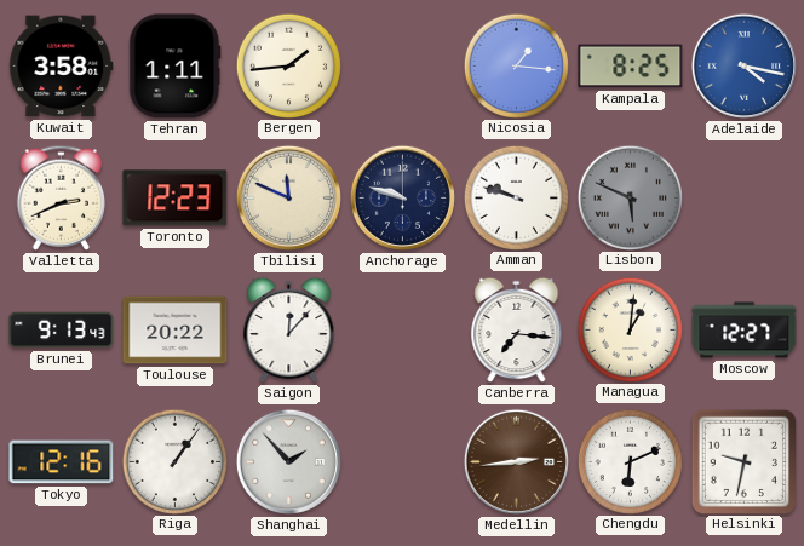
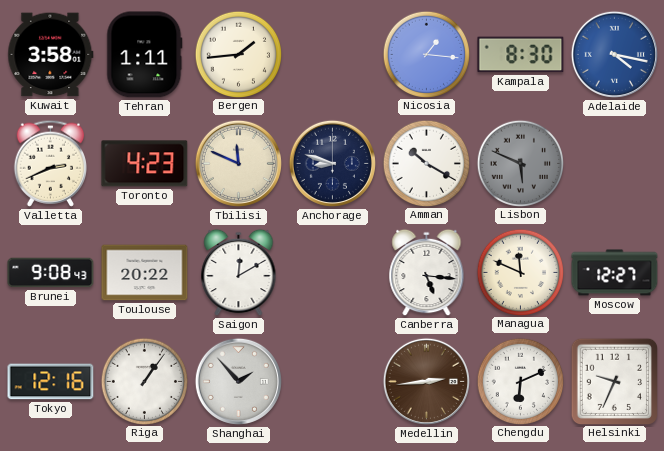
Kampala: 8:25 -> 8:30 (521, 55)
Toronto: 12:23 -> 4:23 (145, 164)
Anchorage: 9:48 -> 8:48 (332, 163)
Amman: 9:48 -> 10:20 (426, 163)
Brunei: 9:13 -> 9:08 (51, 273)
Saigon: 12:07 -> 12:10 (239, 273)
Canberra: 7:16 -> 5:16 (427, 273)
Managua: 1:01 -> 11:49 (520, 272)
Helsinki: 9:32 -> 9:34 (614, 381)
